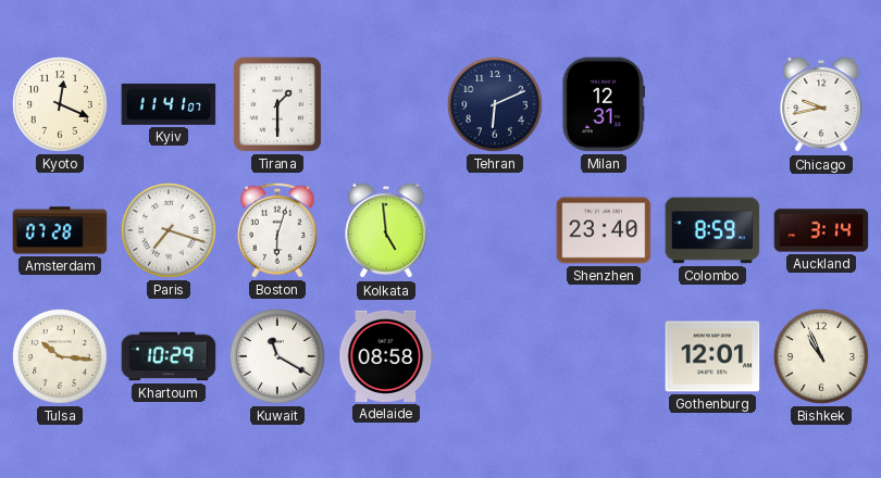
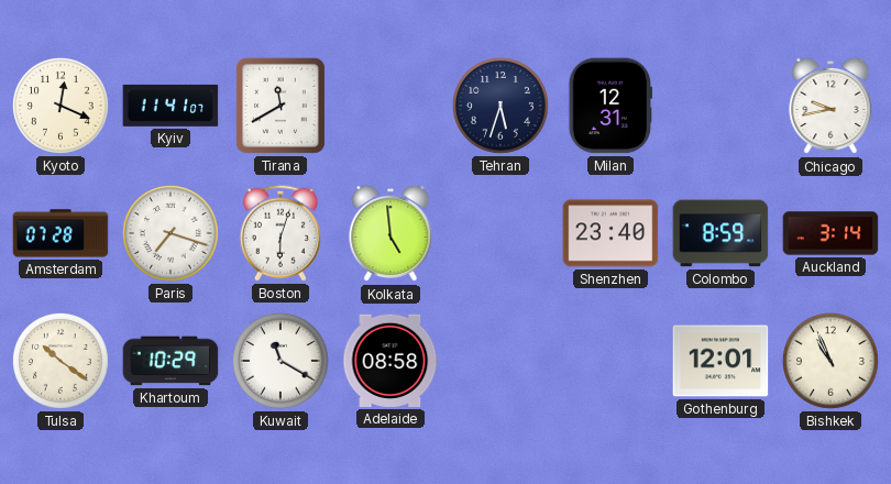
Tirana: 1:30 -> 11:40 (280, 106)
Tehran: 6:11 -> 5:33 (501, 107)
Tulsa: 10:16 -> 10:21 (61, 362)
